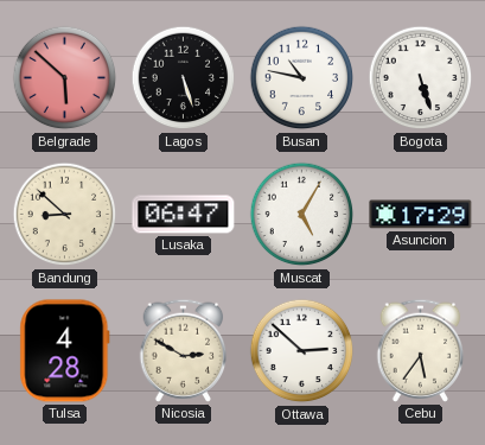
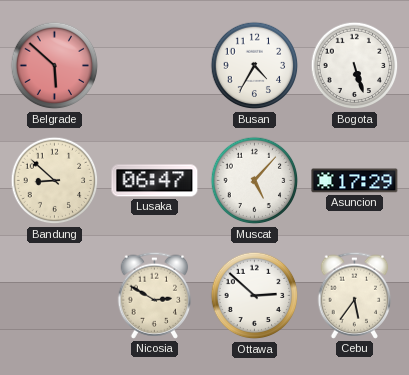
Lagos: 5:27 -> none (184, 78)
Busan: 10:47 -> 4:35 (255, 66)
Muscat: 5:05 -> 5:07 (255, 181)
Tulsa: 4:28 -> none (65, 351)
